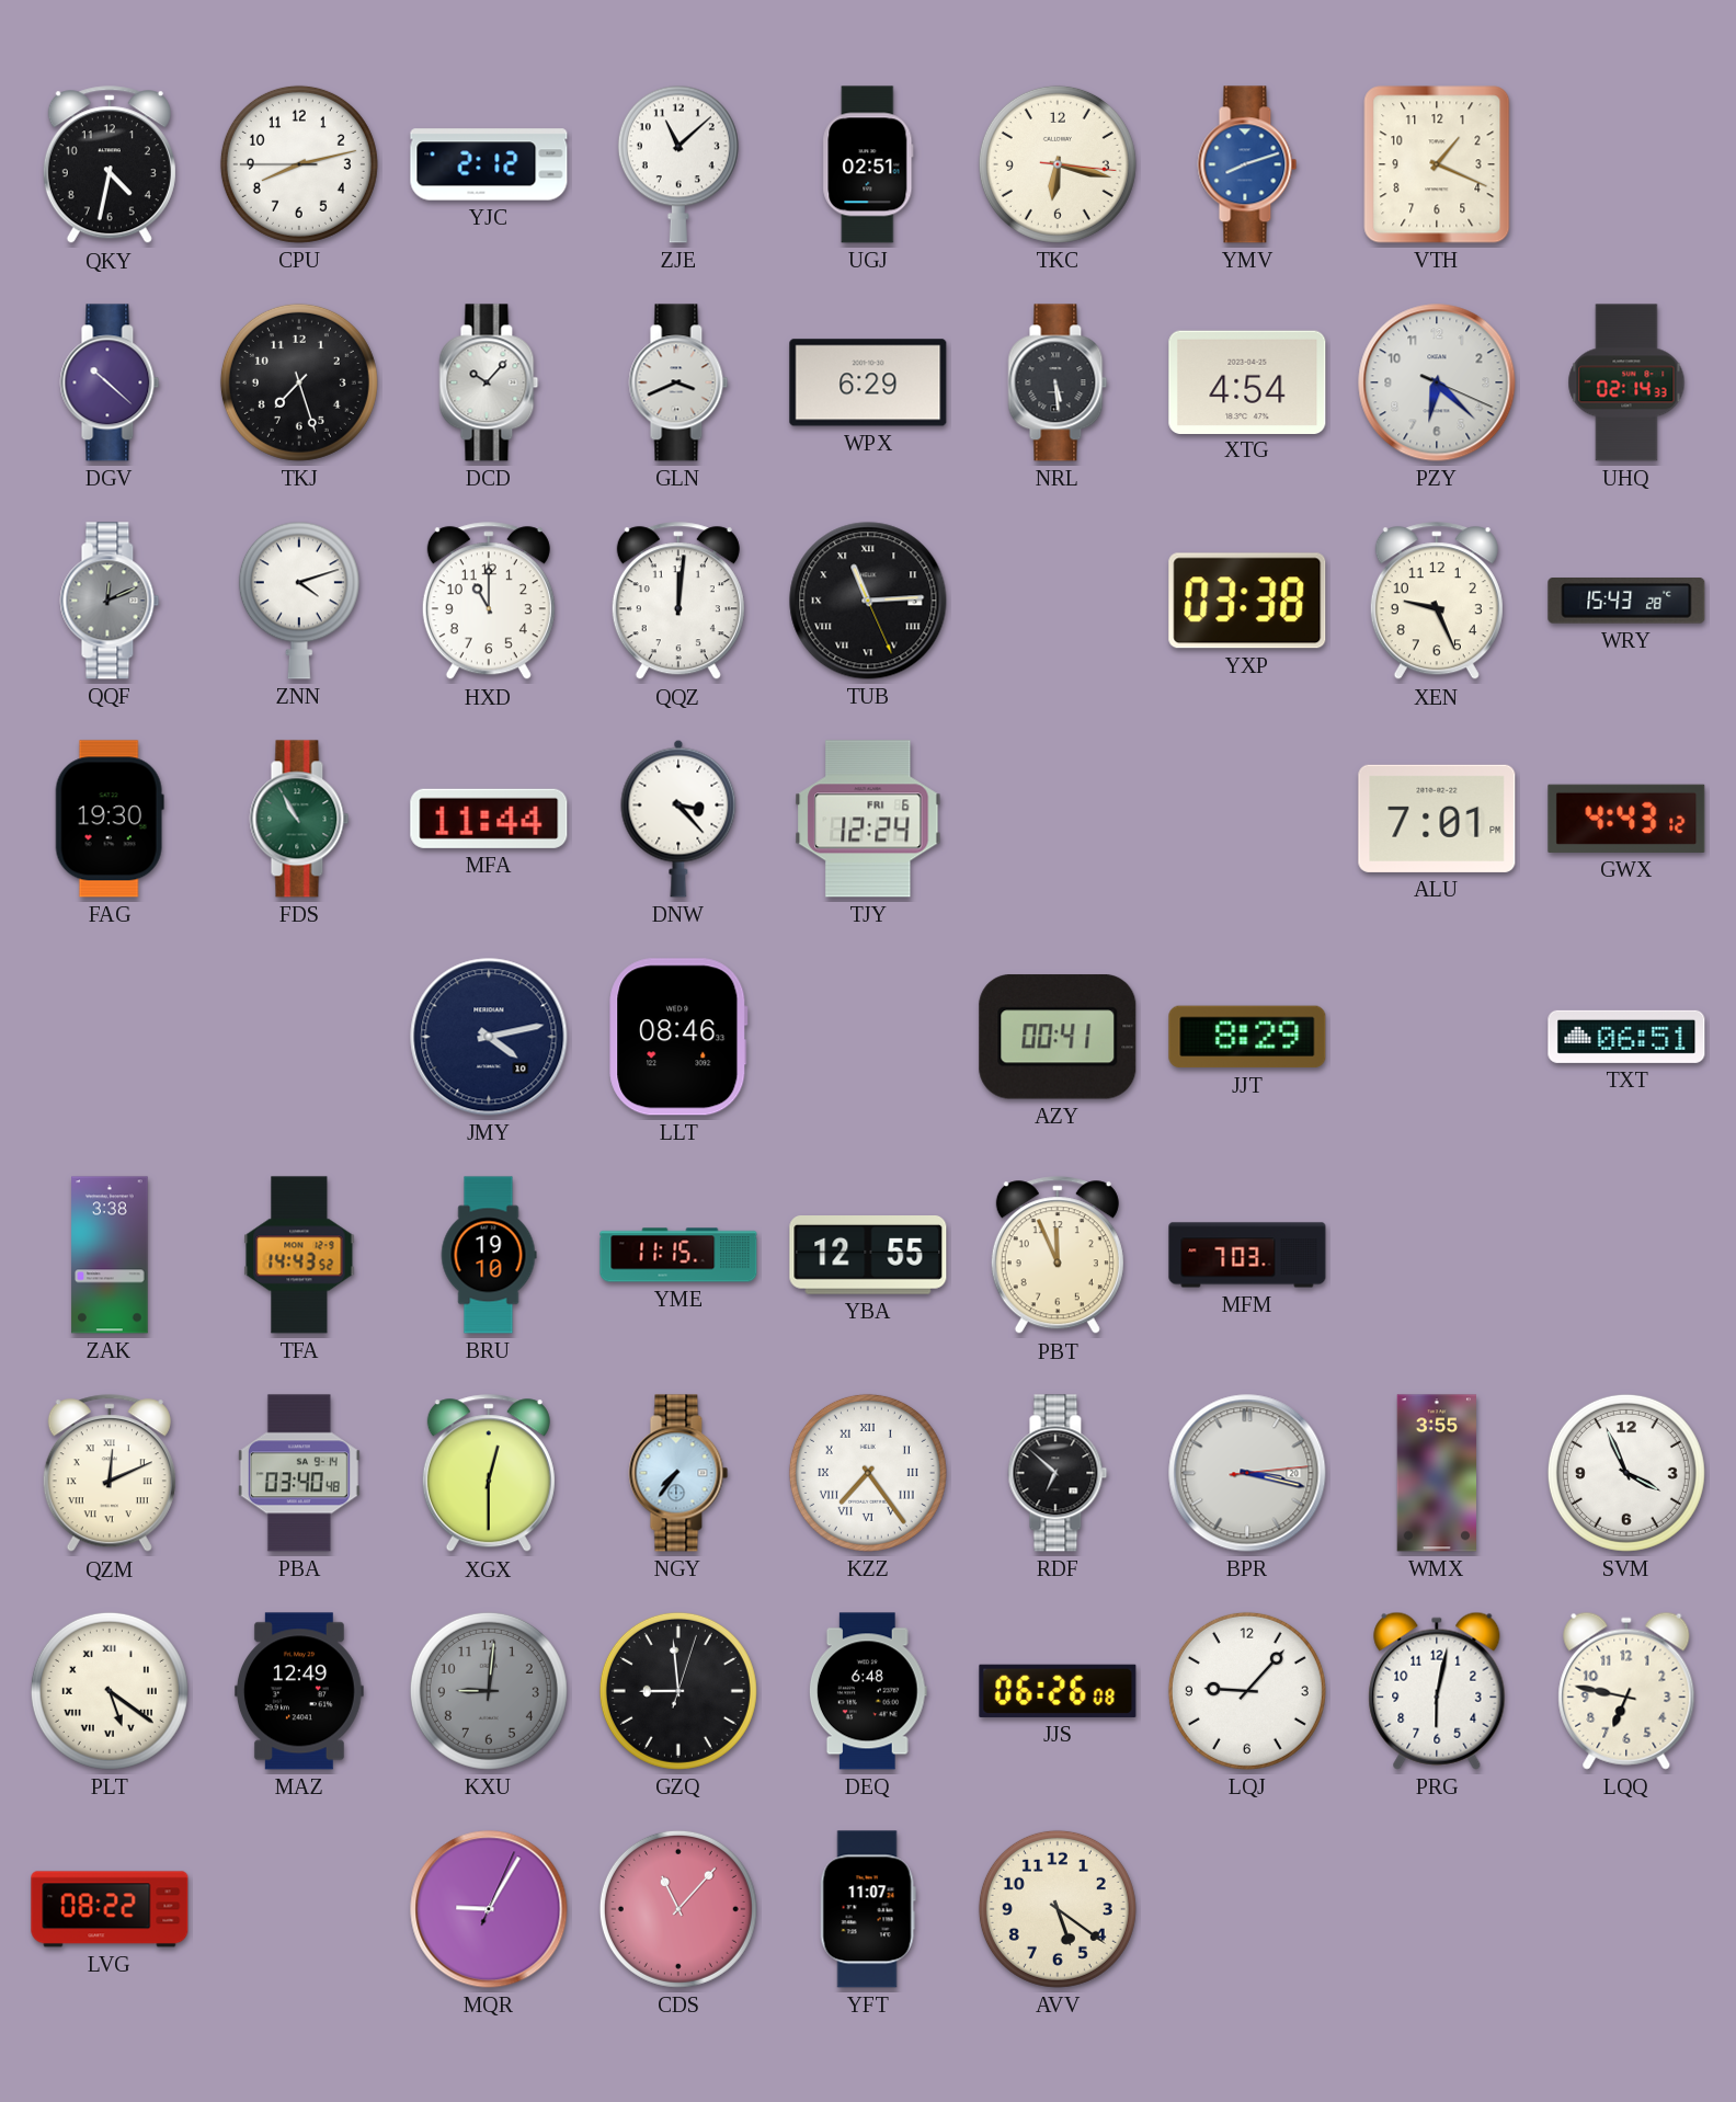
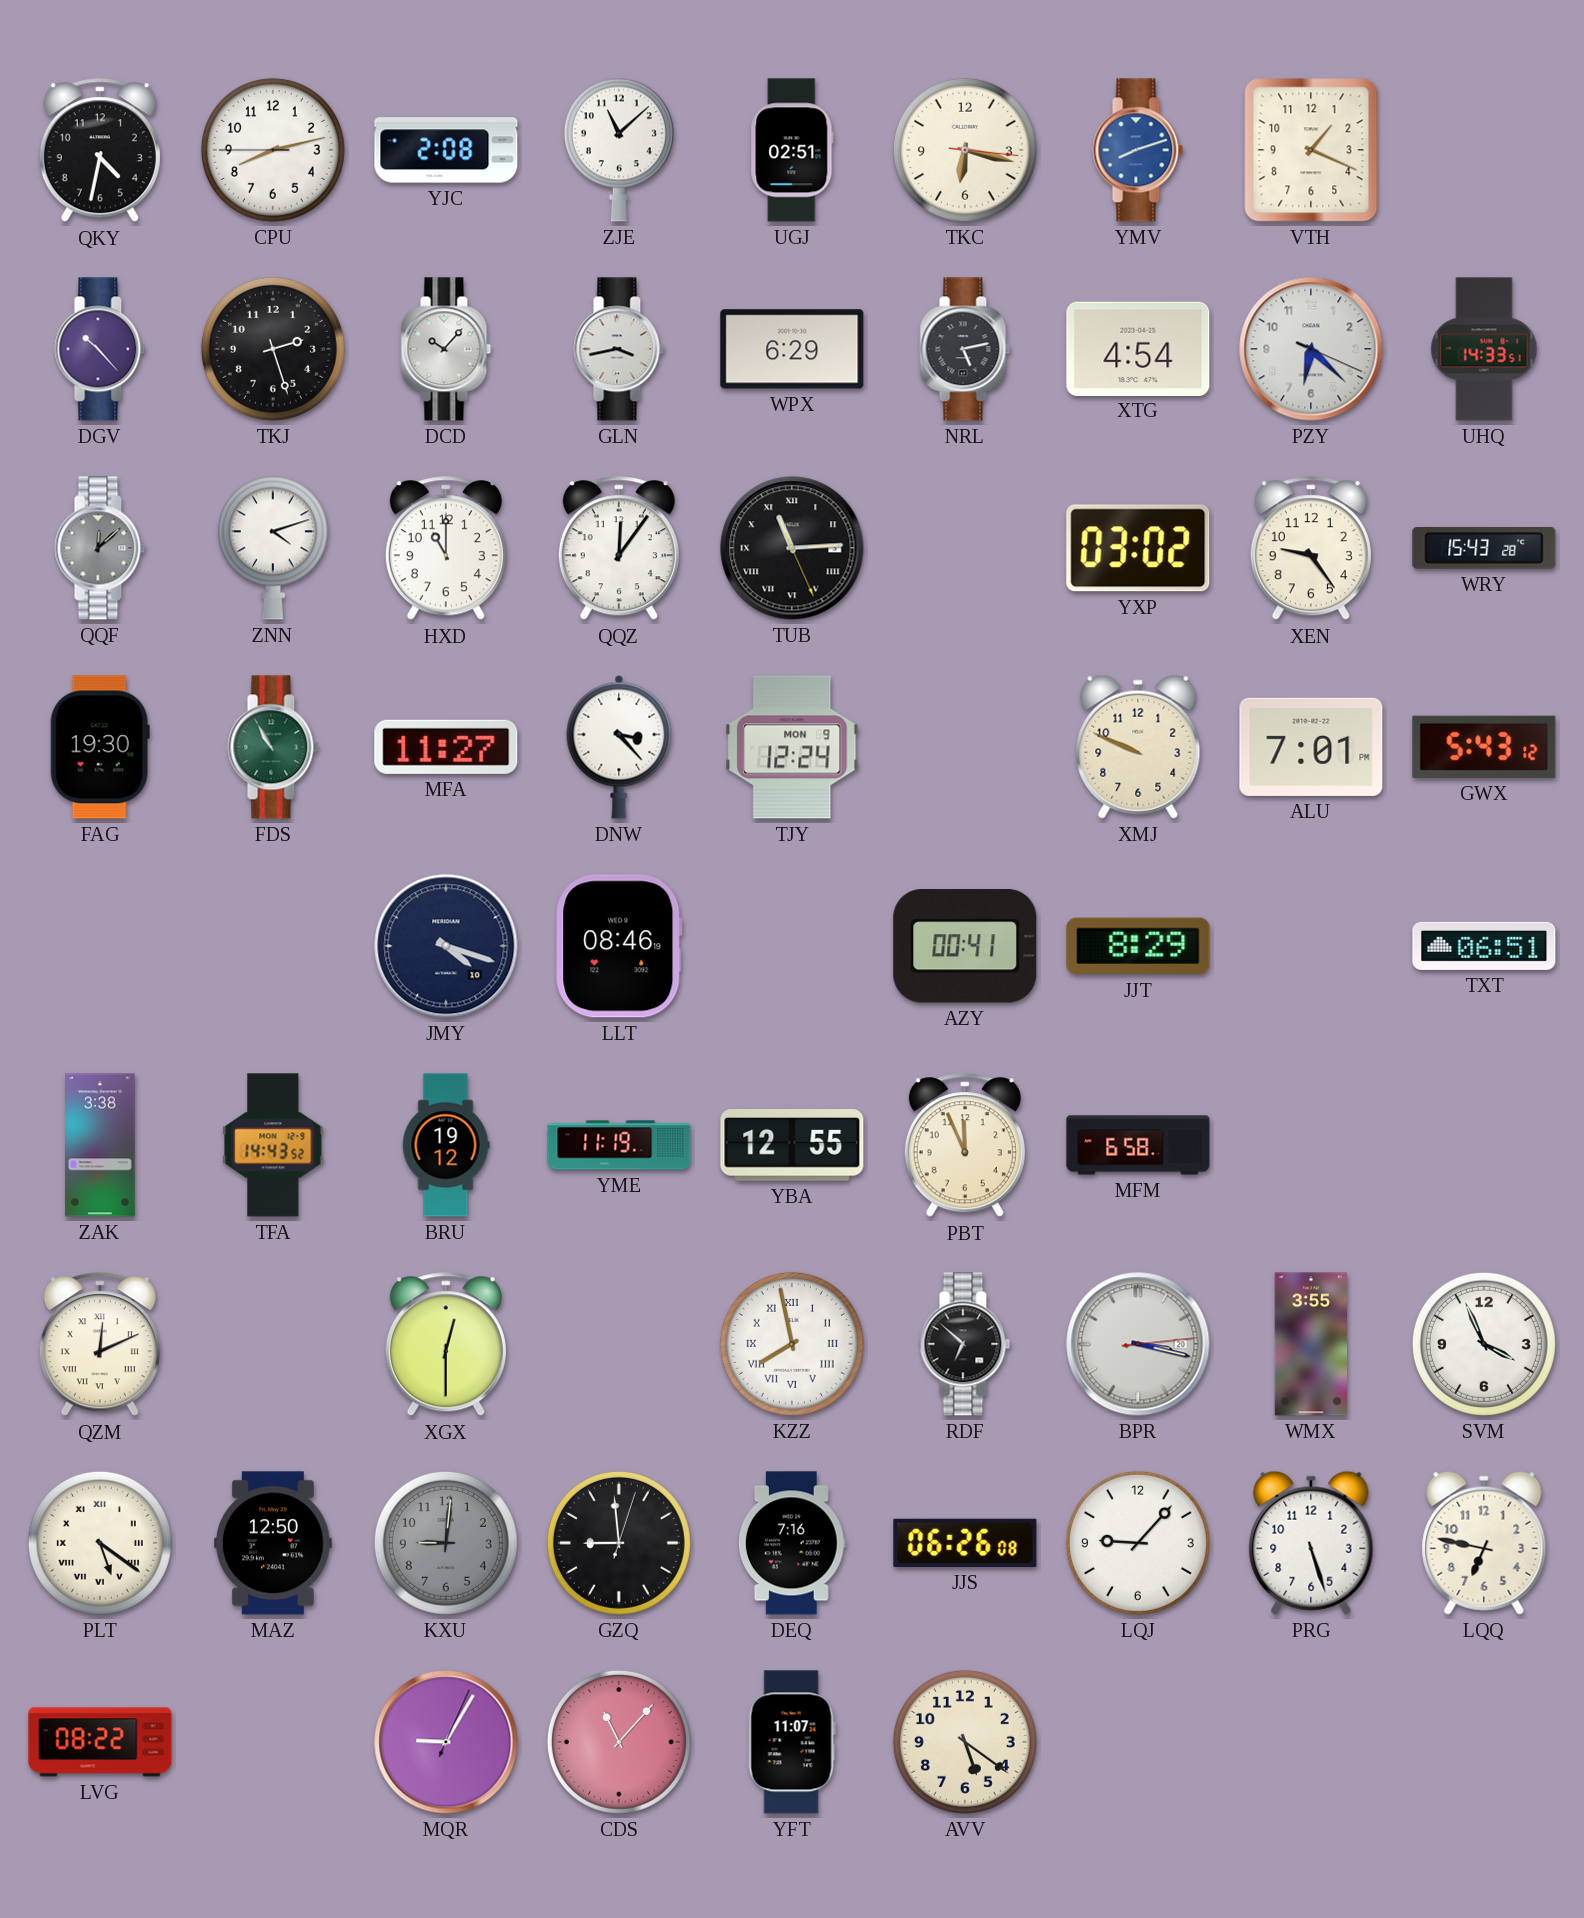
YJC: 2:12 -> 2:08 (446, 150)
DGV: 10:22 -> 10:23 (100, 349)
TKJ: 7:27 -> 2:27 (273, 349)
GLN: 3:41 -> 3:43 (619, 349)
NRL: 5:29 -> 5:13 (965, 349)
UHQ: 02:14 -> 14:33 (1484, 349)
QQF: 12:11 -> 12:08 (100, 548)
QQZ: 12:01 -> 12:06 (619, 549)
YXP: 03:38 -> 03:02 (1138, 548)
XEN: 9:26 -> 9:24 (1311, 549)
MFA: 11:44 -> 11:27 (446, 747)
TJY date: FRI 6 -> MON 9 (792, 747)
XMJ: none -> 9:49 (1138, 747)
GWX: 4:43 -> 5:43 (1484, 747)
JMY: 4:13 -> 4:18 (446, 946)
LLT: 08:46 -> 08:46:19 (619, 946)
BRU: 19:10 -> 19:12 (446, 1145)
YME: 11:15 -> 11:19 (619, 1145)
MFM: 7:03 -> 6:58 (1138, 1145)
PBA: 03:40 -> none (299, 1473)
NGY: 7:36 -> none (678, 1473)
KZZ: 7:24 -> 7:58 (792, 1344)
MAZ: 12:49 -> 12:50 (274, 1543)
DEQ: 6:48 -> 7:16 (792, 1543)
PRG: 6:02 -> 5:27 (1311, 1543)
